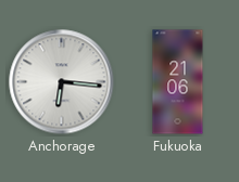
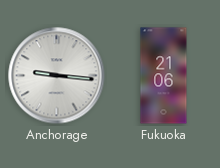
Anchorage: 6:16 -> 9:16 (57, 76)
